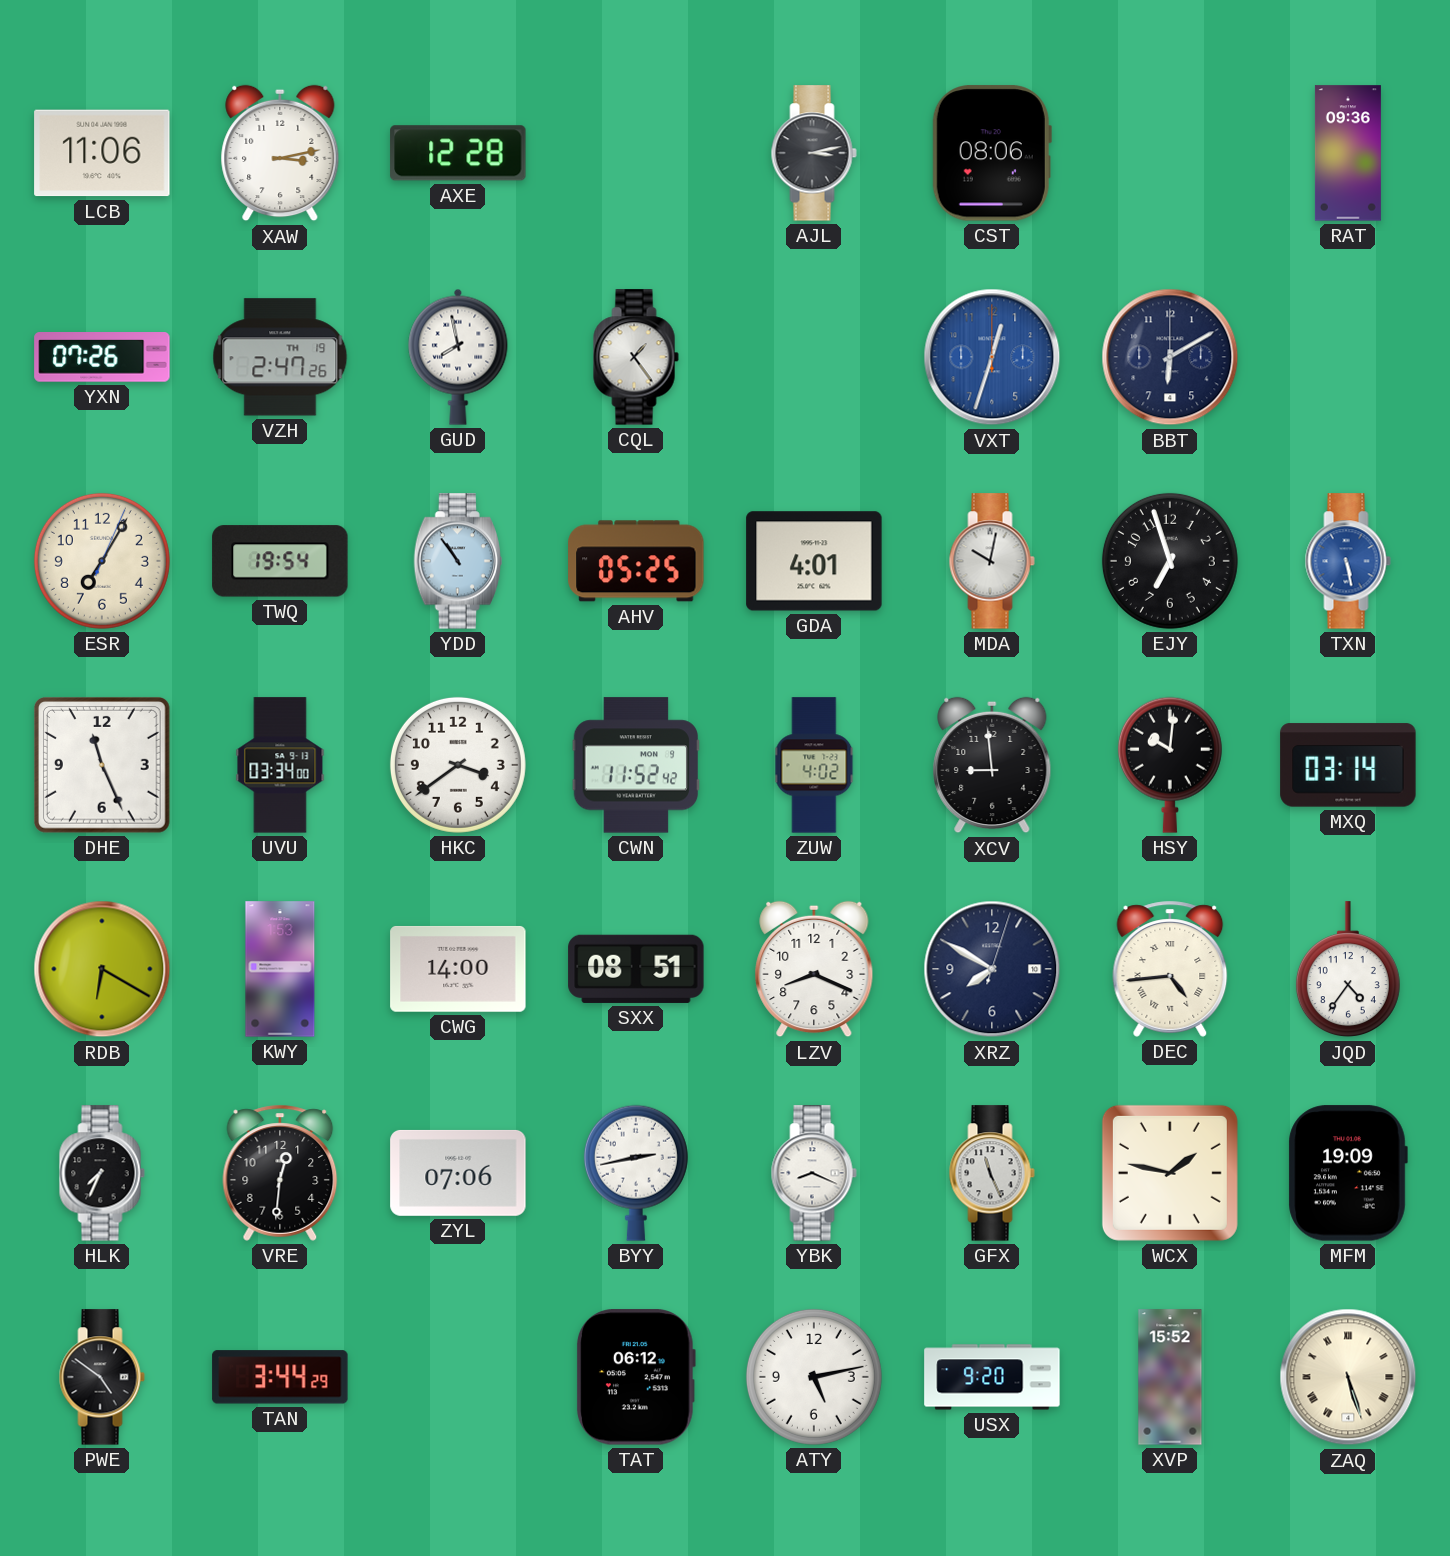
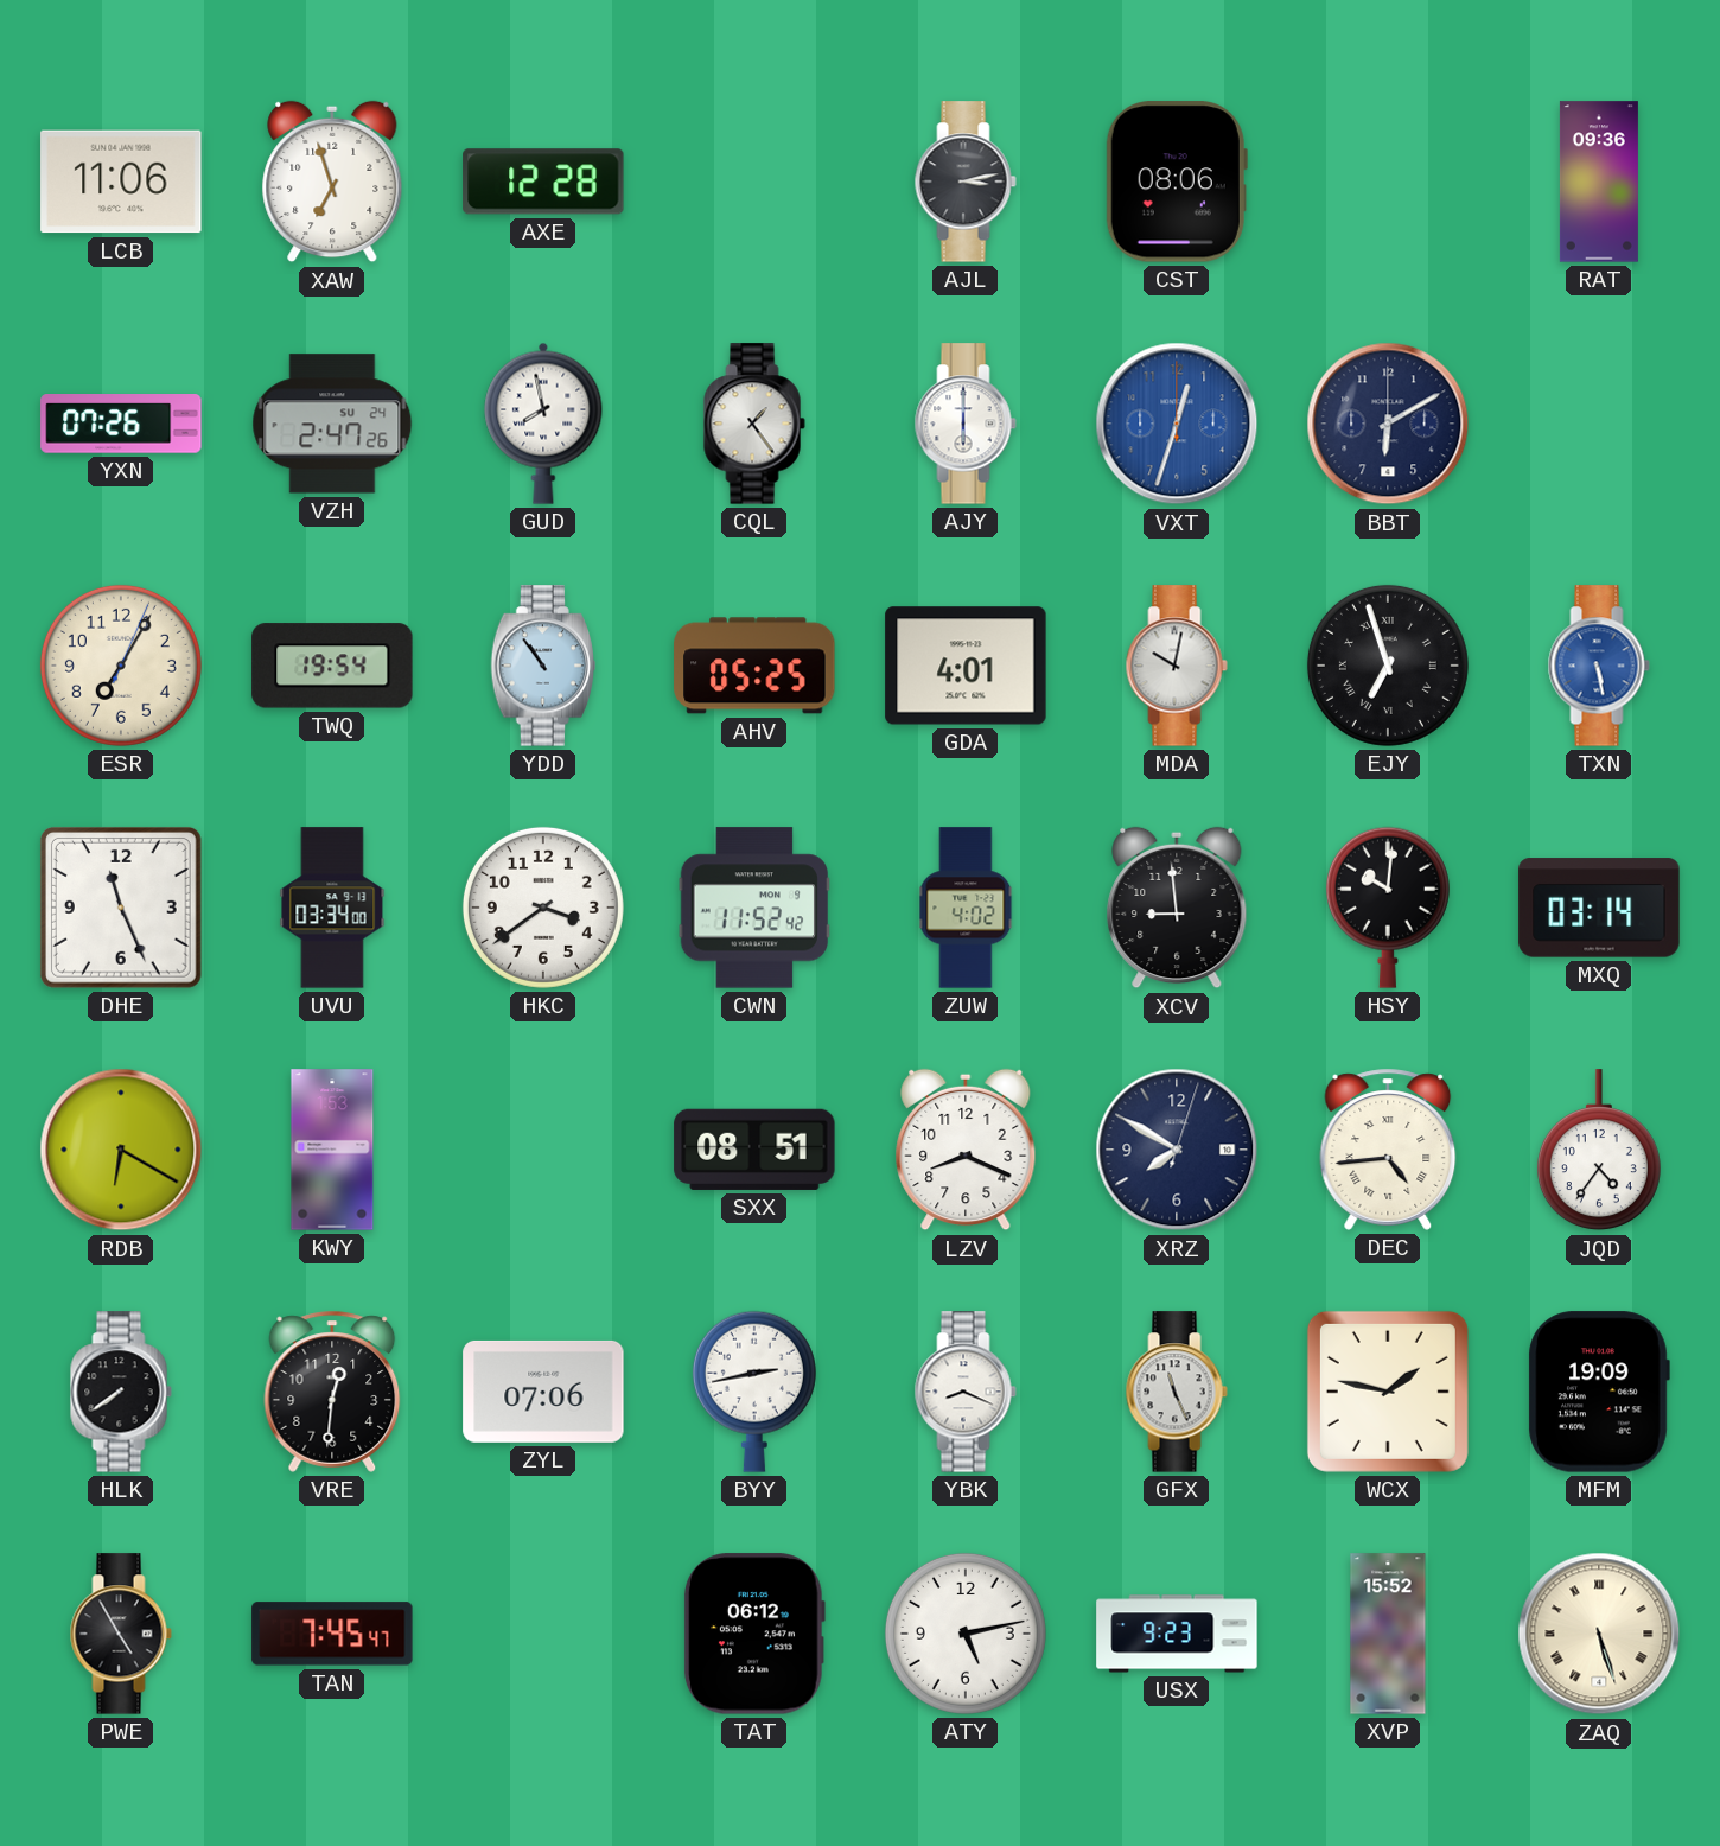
XAW: 3:13 -> 6:57 (332, 182)
VZH date: TH 19 -> SU 24 (332, 424)
AJY: none -> 6:00 (966, 424)
EJY numerals: Arabic -> Roman (1388, 666)
CWG: 14:00 -> none (458, 969)
HLK: 7:34 -> 7:39 (121, 1392)
PWE: 4:51 -> 4:55 (121, 1634)
TAN: 3:44 -> 7:45 (332, 1634)
USX: 9:20 -> 9:23 (1177, 1634)
